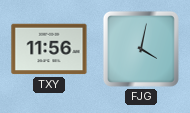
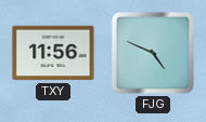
FJG: 4:02 -> 4:49 (153, 53)
